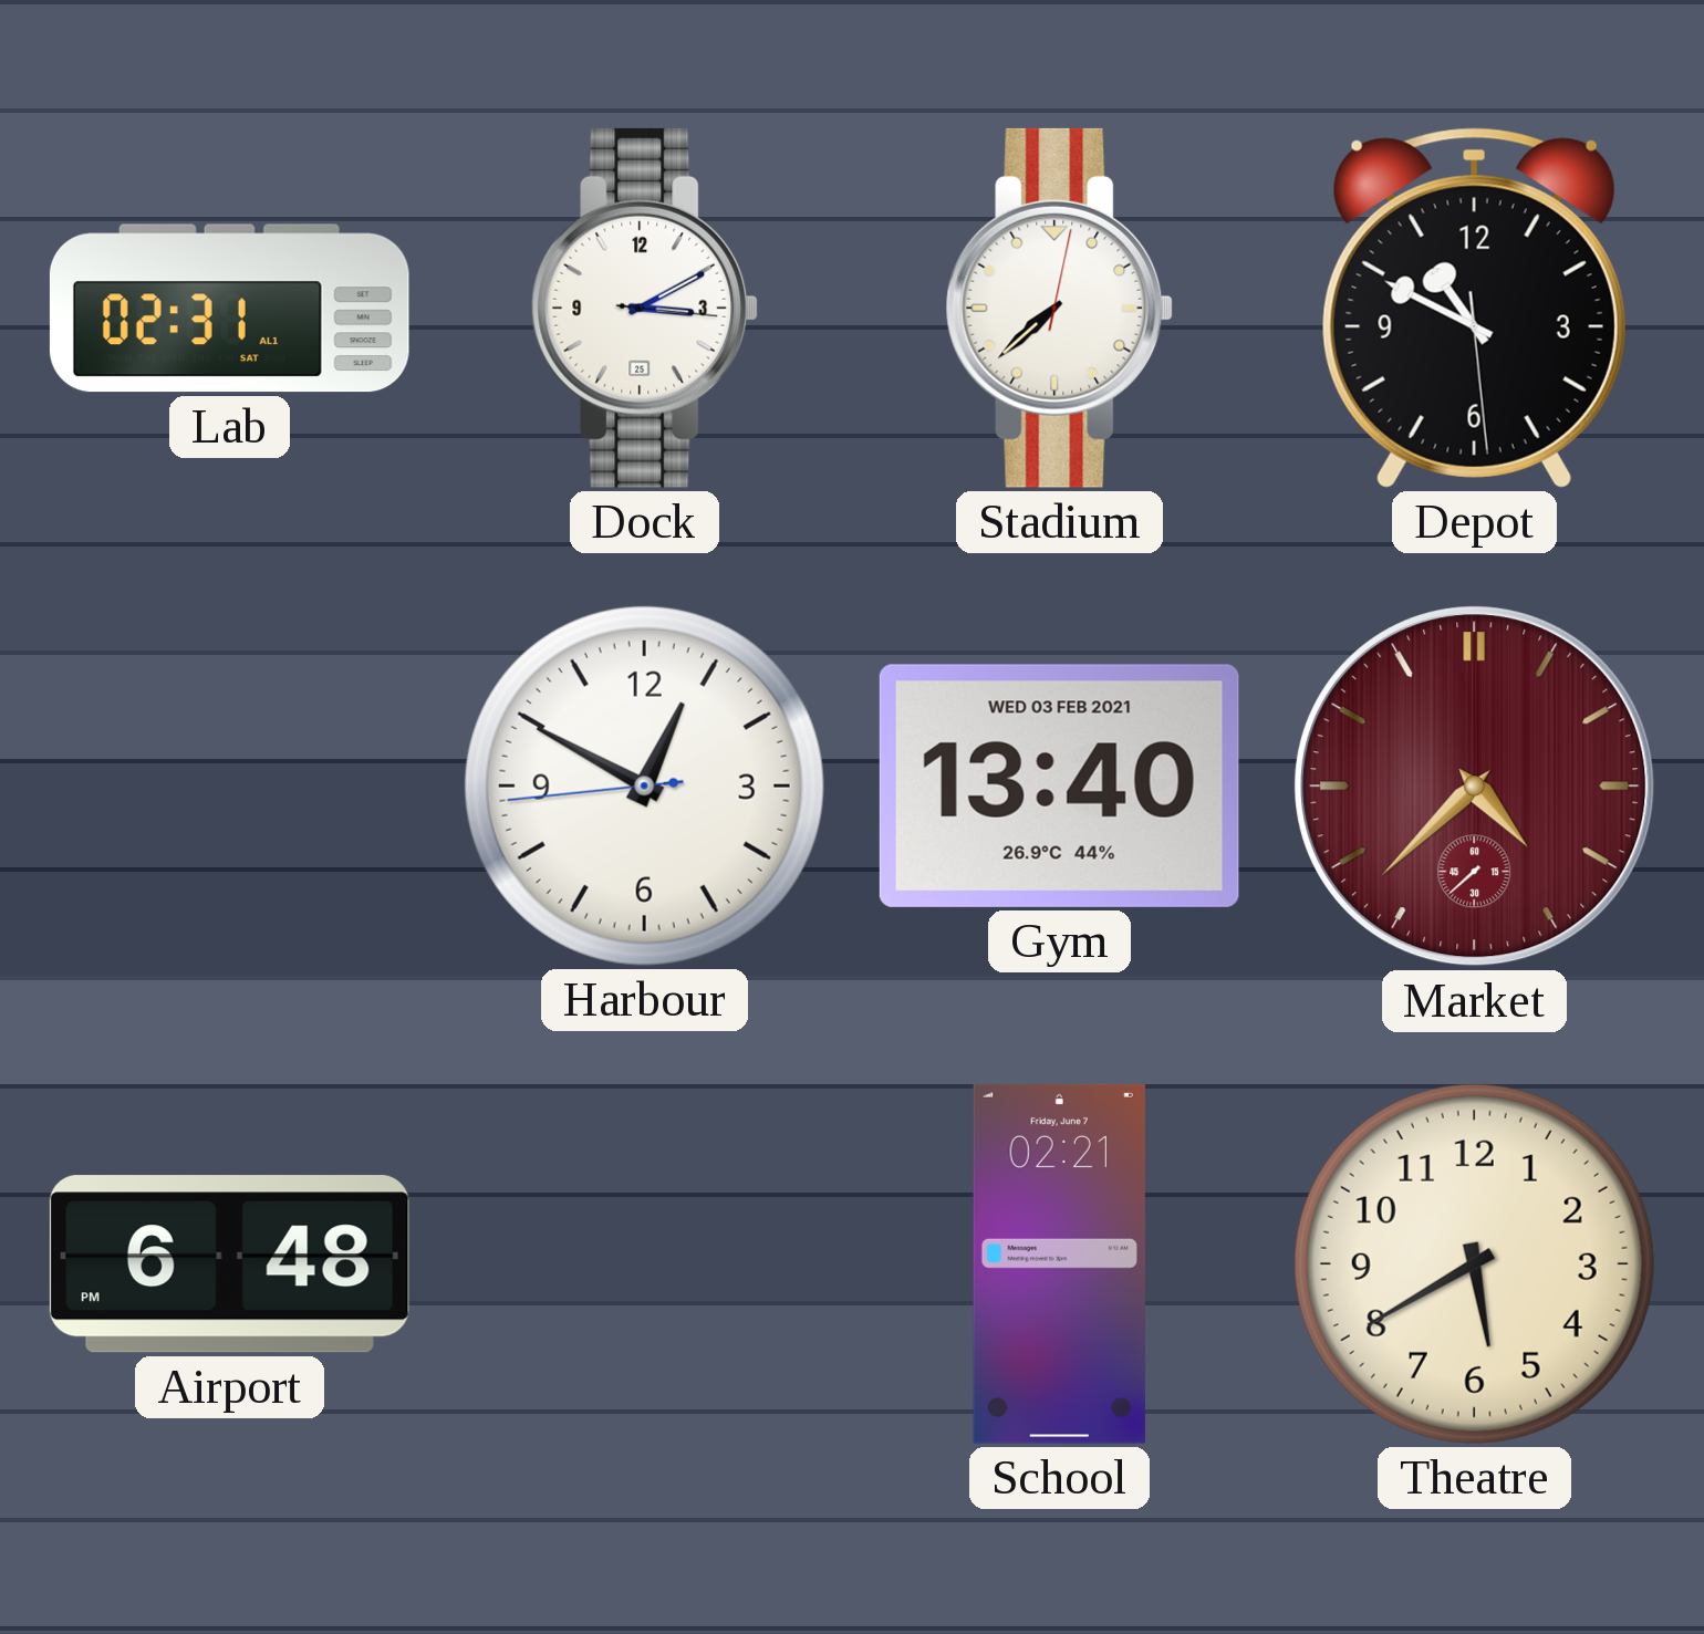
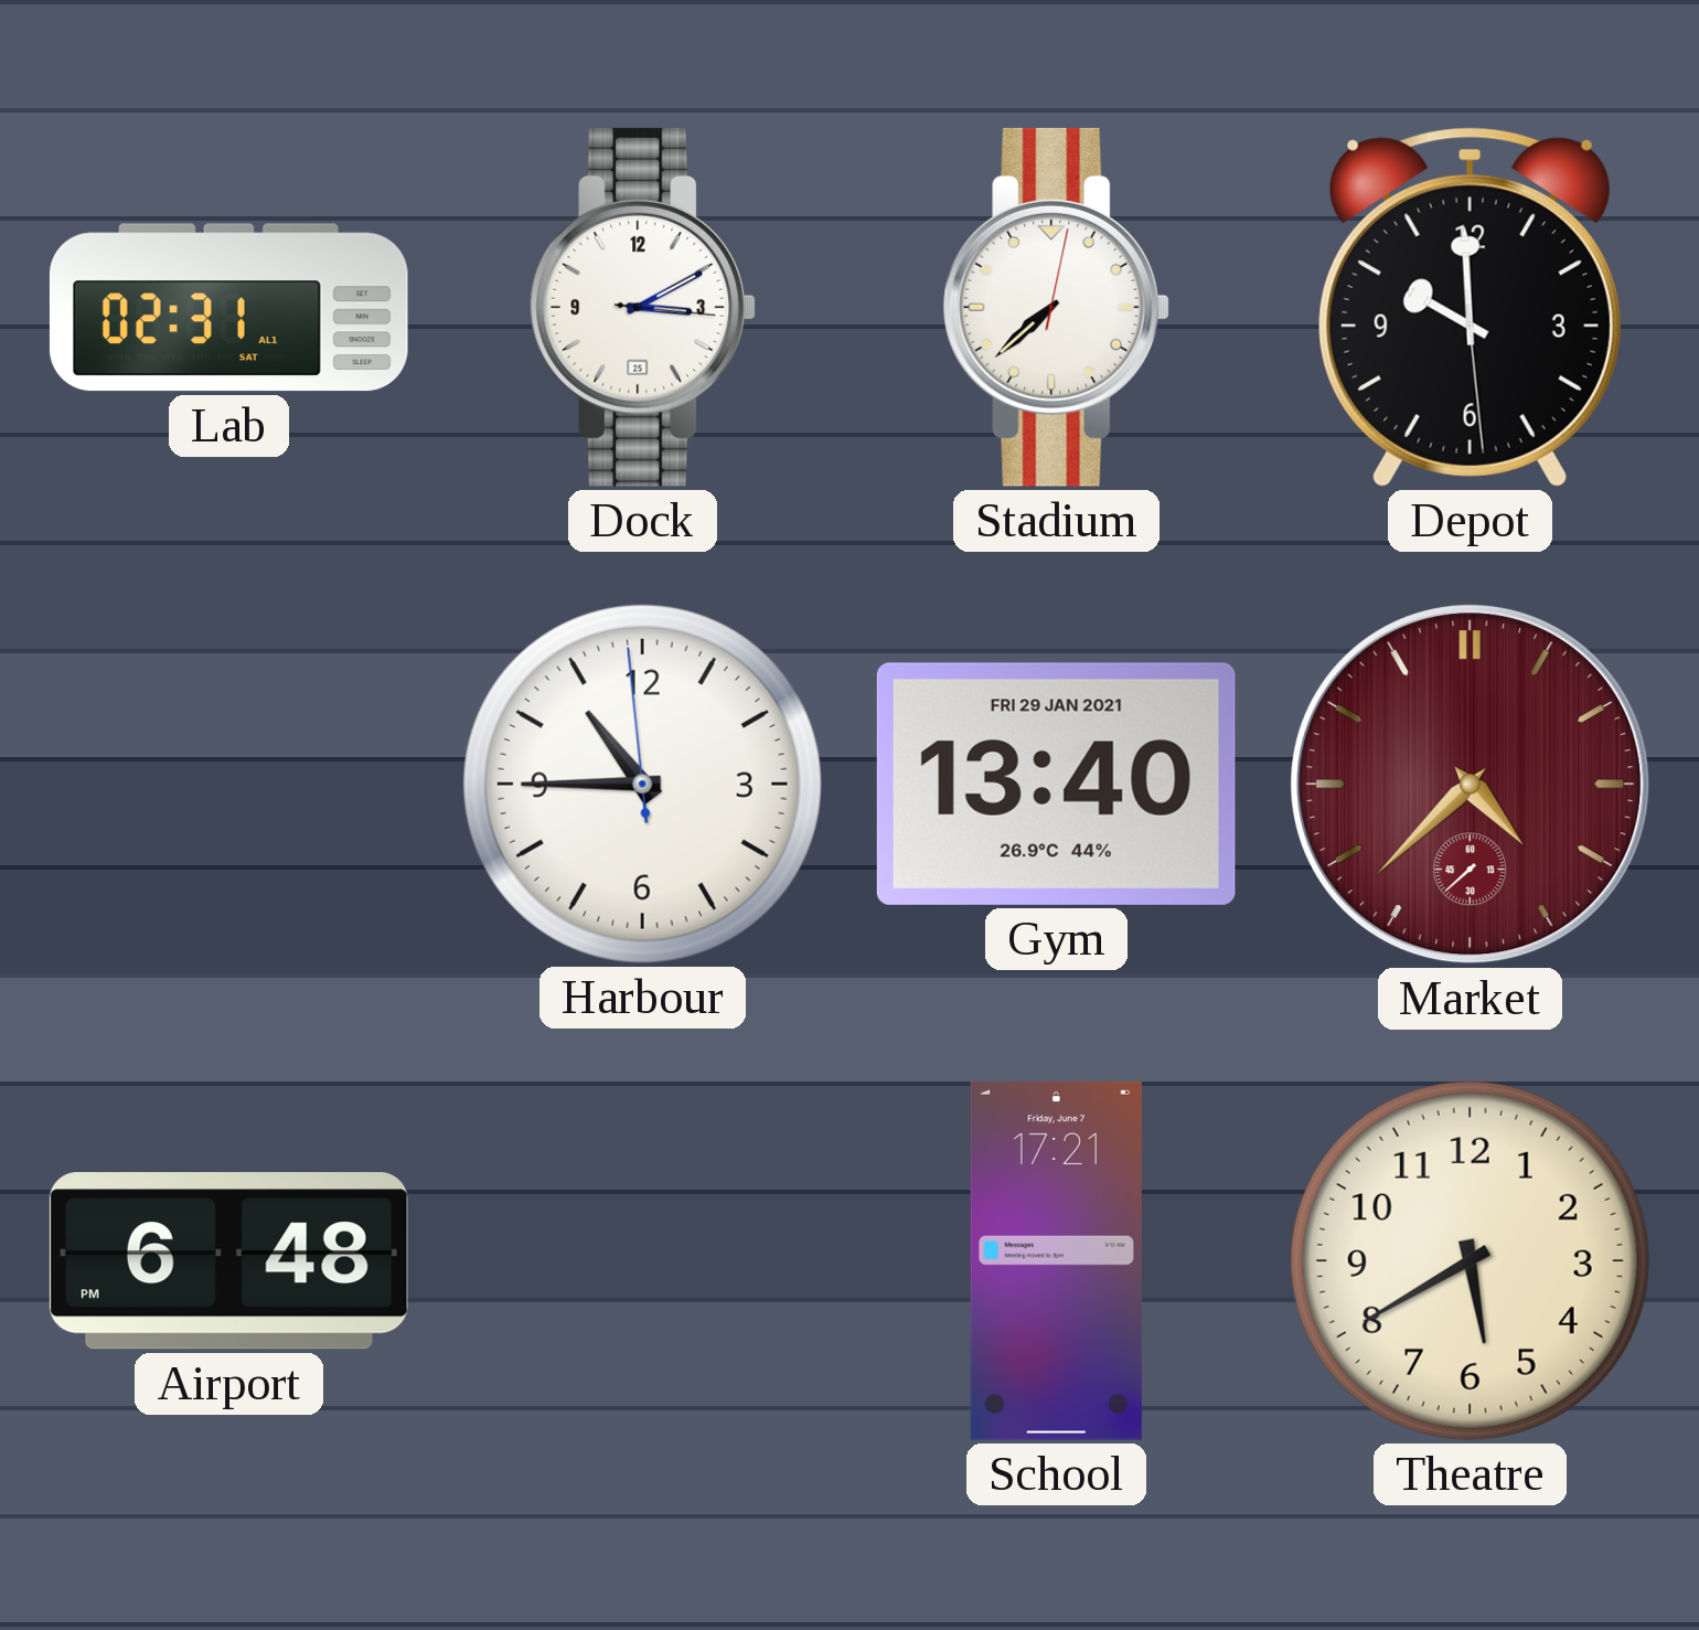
Depot: 10:49 -> 9:59 (1470, 307)
Harbour: 12:49 -> 10:44 (642, 784)
Gym date: WED 03 FEB 2021 -> FRI 29 JAN 2021 (1056, 784)
School: 02:21 -> 17:21 (1056, 1260)
